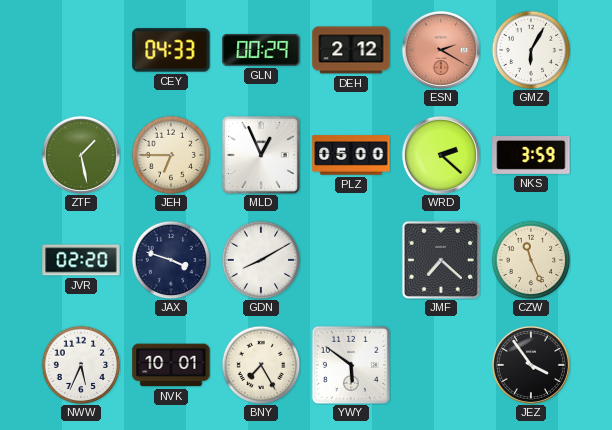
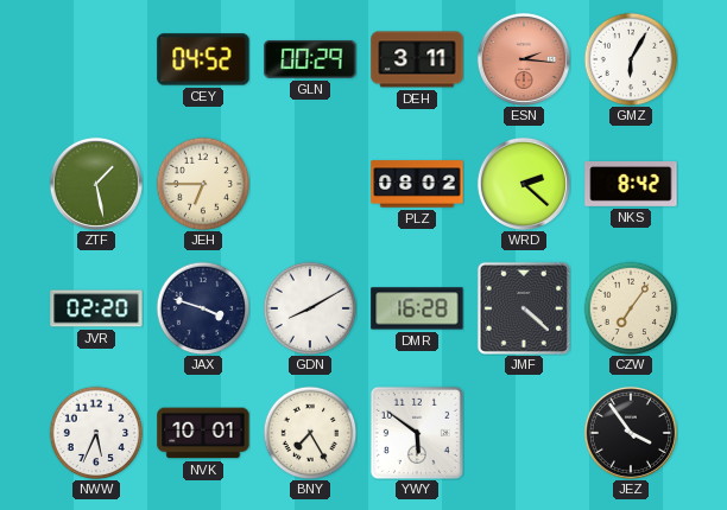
CEY: 04:33 -> 04:52 (203, 59)
DEH: 2:12 -> 3:11 (417, 59)
ESN: 2:20 -> 2:16 (524, 59)
MLD: 12:56 -> none (261, 155)
PLZ: 05:00 -> 08:02 (417, 184)
NKS: 3:59 -> 8:42 (631, 185)
DMR: none -> 16:28 (417, 308)
JMF: 7:22 -> 4:22 (524, 308)
CZW: 11:26 -> 7:06 (631, 308)
